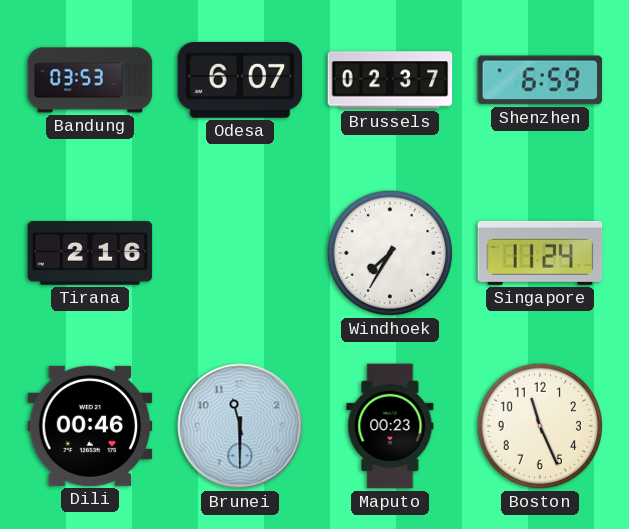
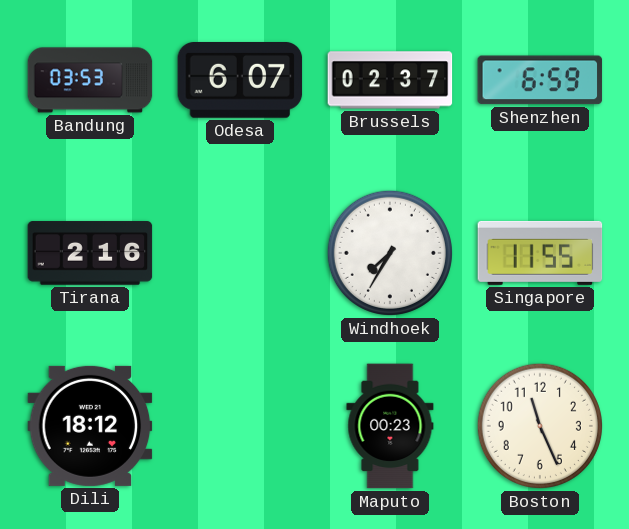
Singapore: 11:24 -> 11:55 (540, 253)
Dili: 00:46 -> 18:12 (90, 426)
Brunei: 11:30 -> none (240, 426)
